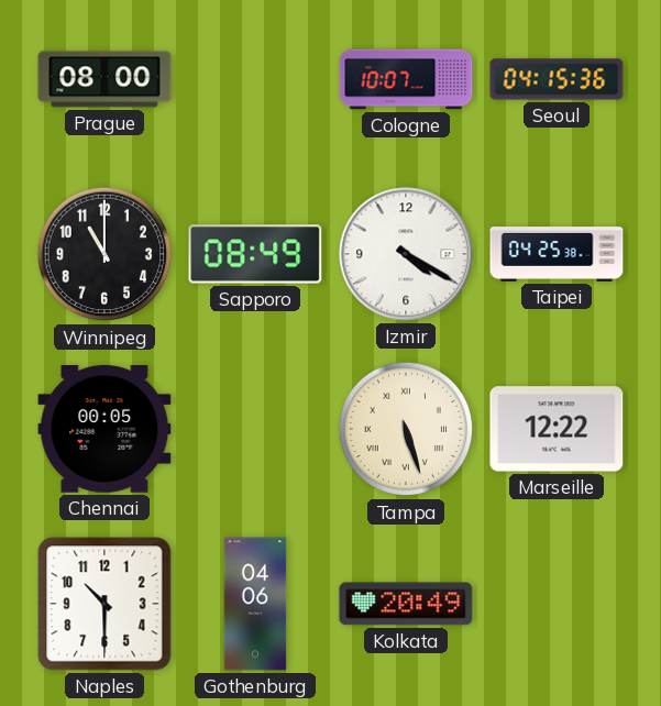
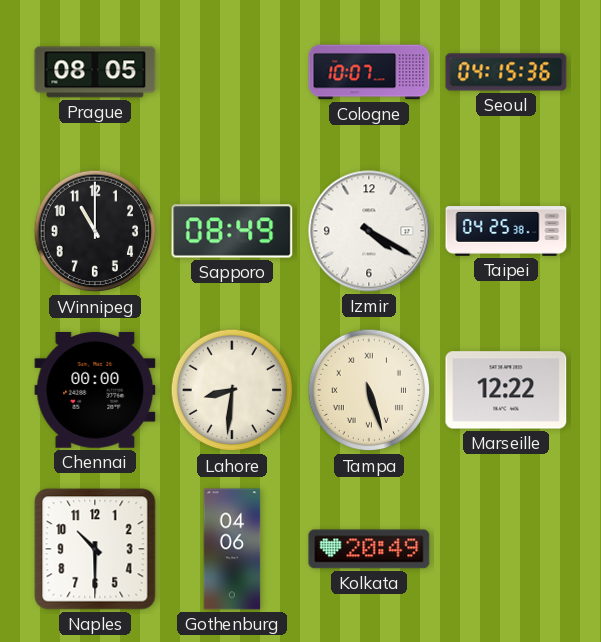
Prague: 08:00 -> 08:05 (95, 72)
Chennai: 00:05 -> 00:00 (95, 390)
Lahore: none -> 8:31 (232, 390)
